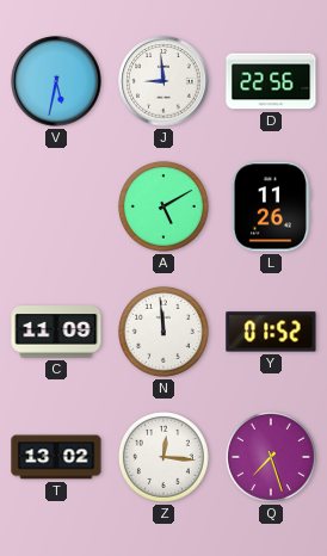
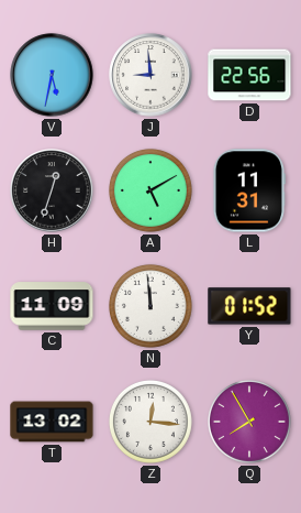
H: none -> 12:33 (52, 190)
L: 11:26 -> 11:31 (248, 190)
Q: 7:27 -> 7:55 (249, 422)
